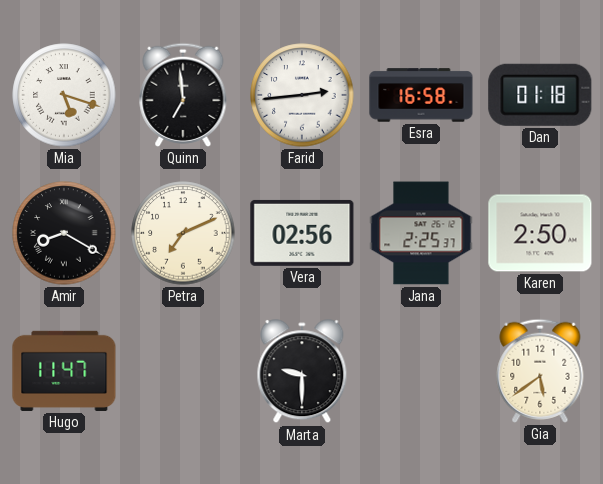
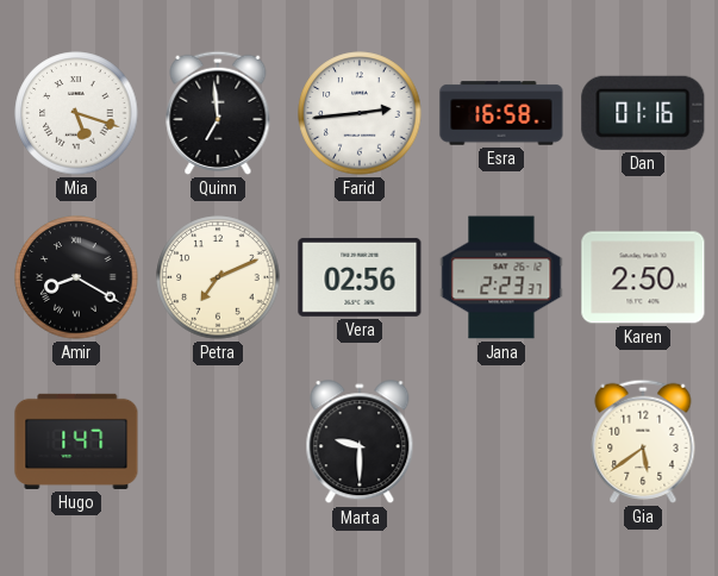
Dan: 01:18 -> 01:16 (643, 113)
Jana: 2:25 -> 2:23 (501, 277)
Hugo: 11:47 -> 1:47 (76, 442)
